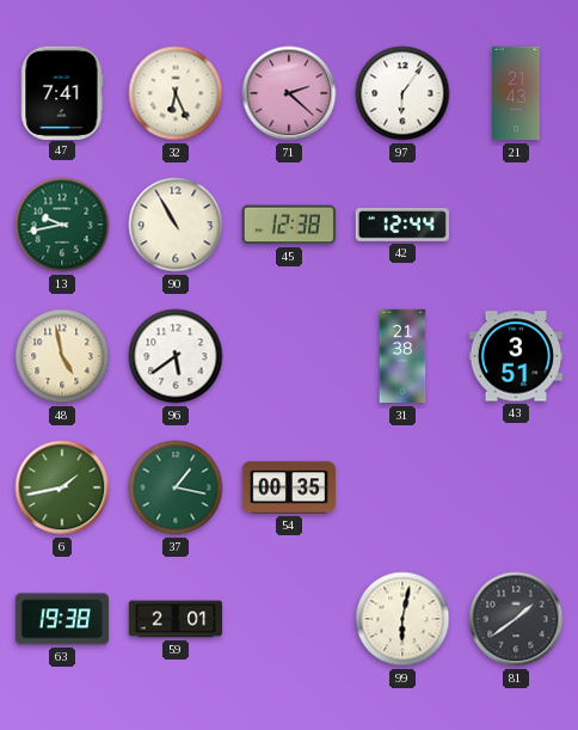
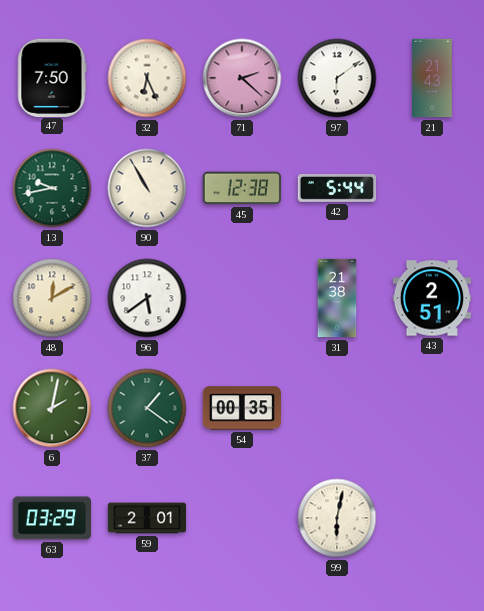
47: 7:41 -> 7:50 (52, 77)
97: 6:06 -> 6:09 (337, 78)
42: 12:44 -> 5:44 (336, 189)
48: 4:58 -> 12:10 (52, 298)
43: 3:51 -> 2:51 (431, 298)
6: 1:43 -> 2:02 (52, 408)
37: 1:17 -> 1:21 (147, 408)
63: 19:38 -> 03:29 (51, 518)
81: 1:39 -> none (516, 619)
